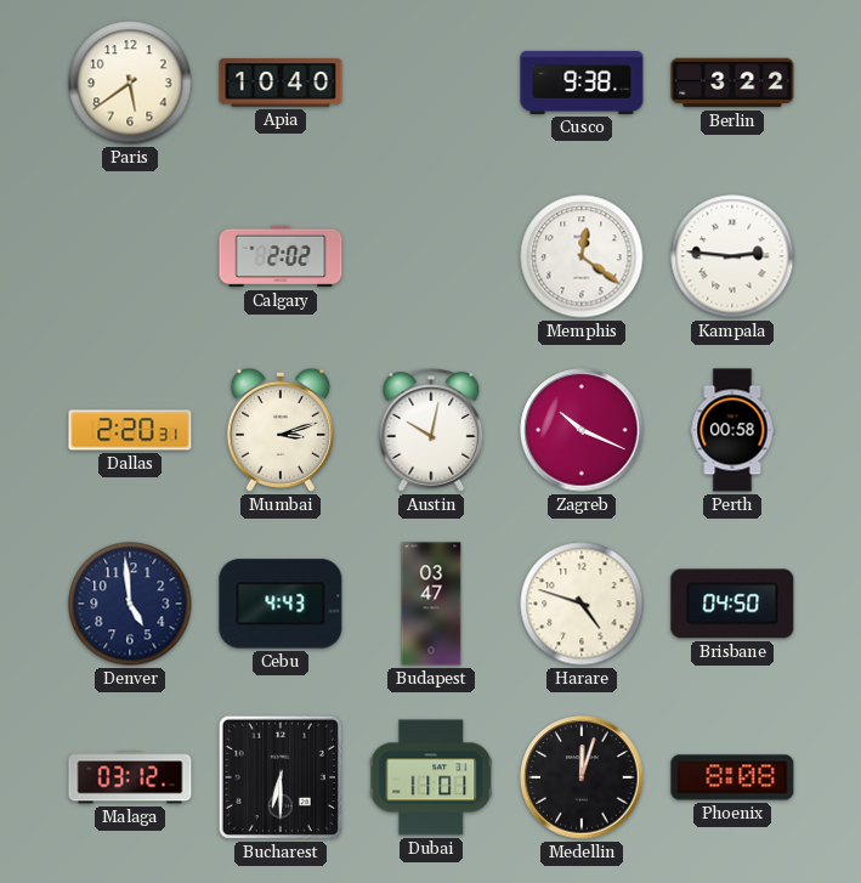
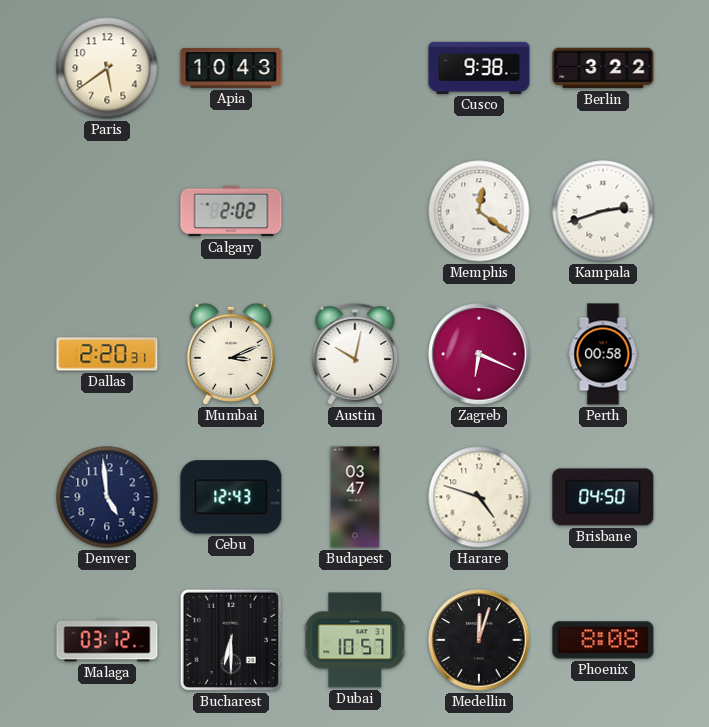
Apia: 10:40 -> 10:43 (231, 69)
Kampala: 2:46 -> 2:42 (603, 211)
Mumbai: 3:12 -> 3:11 (231, 354)
Zagreb: 10:19 -> 6:19 (479, 354)
Cebu: 4:43 -> 12:43 (231, 497)
Dubai: 11:01 -> 10:57 (355, 640)
